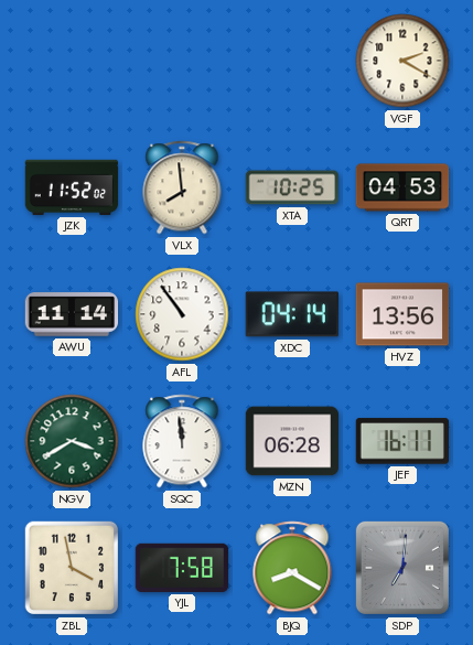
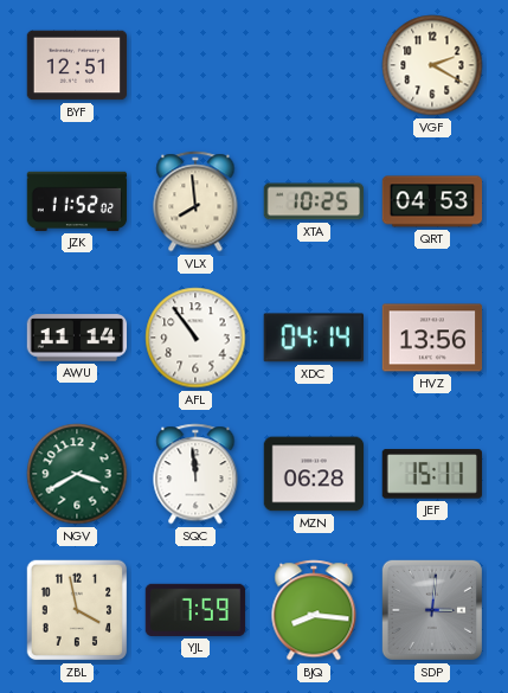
BYF: none -> 12:51 (77, 65)
JEF: 16:11 -> 15:11 (431, 474)
YJL: 7:58 -> 7:59 (195, 610)
BJQ: 8:20 -> 8:16 (314, 610)
SDP: 7:01 -> 3:01 (432, 610)
